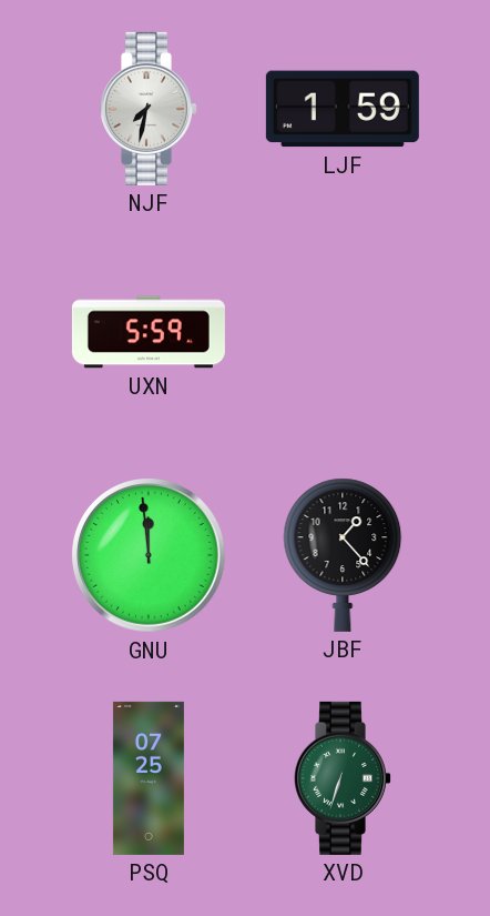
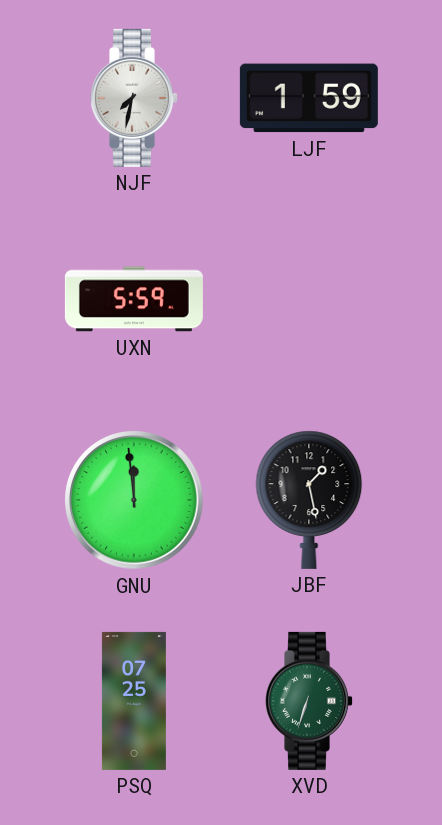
JBF: 1:23 -> 1:28 (309, 500)
